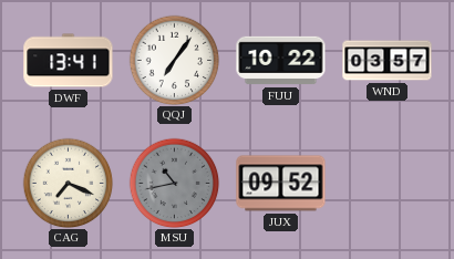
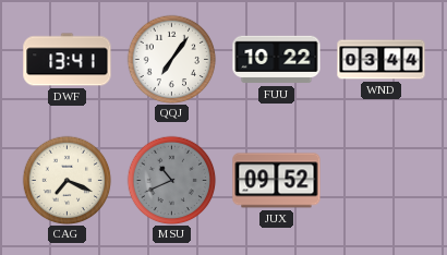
WND: 03:57 -> 03:44 (382, 60)
MSU: 10:43 -> 10:41 (171, 180)
